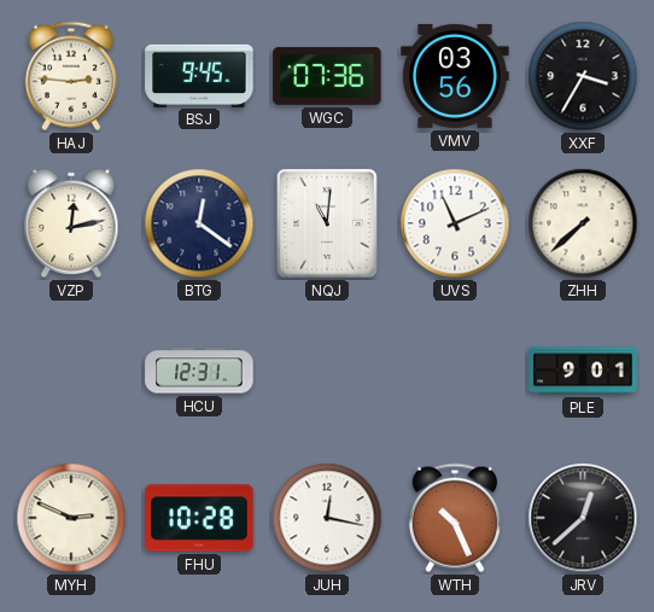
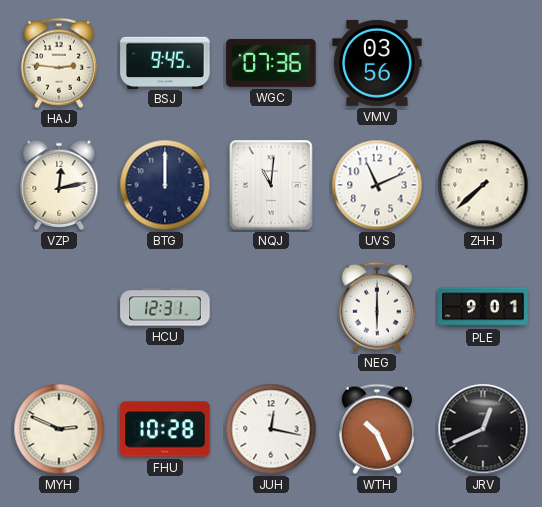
XXF: 3:35 -> none (583, 76)
BTG: 12:21 -> 12:00 (165, 185)
NEG: none -> 6:00 (377, 307)
JRV: 12:38 -> 12:41 (483, 429)
